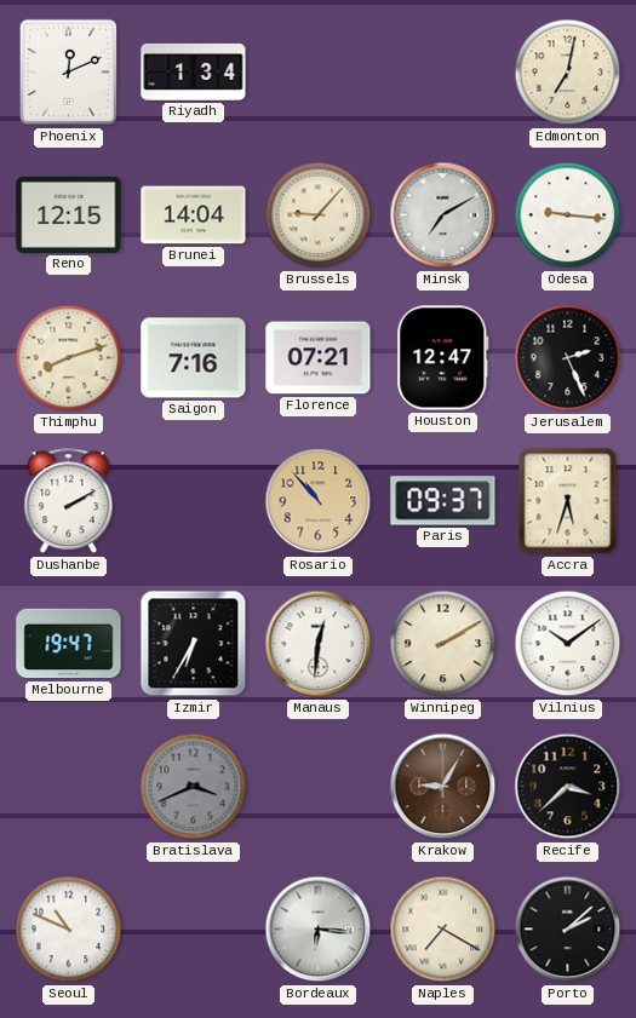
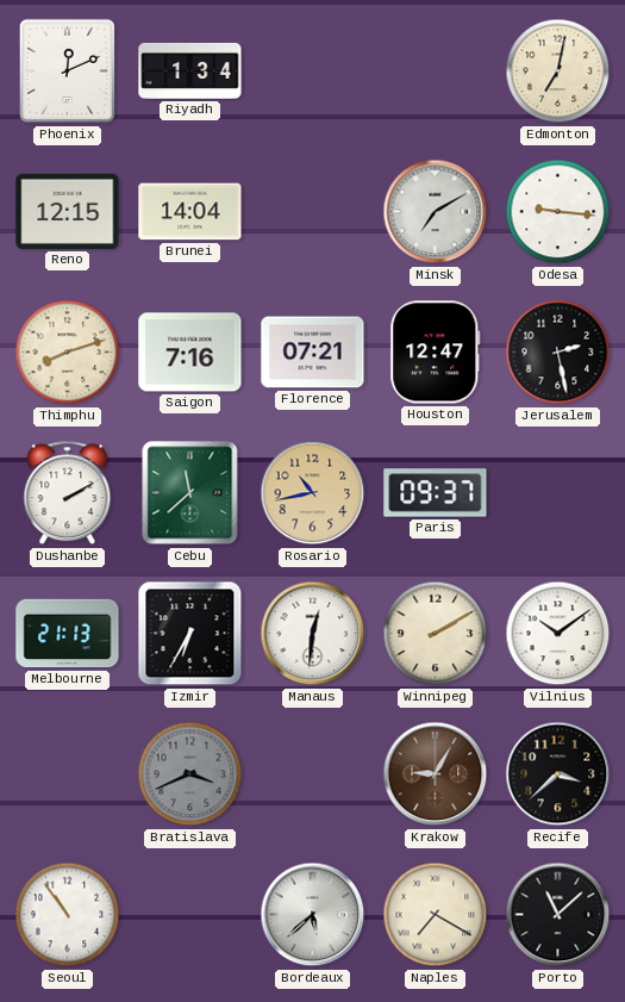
Brussels: 9:07 -> none (319, 215)
Jerusalem: 2:26 -> 2:28 (558, 353)
Cebu: none -> 11:38 (190, 493)
Rosario: 10:53 -> 10:43 (313, 493)
Accra: 5:33 -> none (568, 501)
Melbourne: 19:47 -> 21:13 (68, 634)
Seoul: 10:49 -> 10:54 (68, 915)
Bordeaux: 6:16 -> 5:38 (313, 915)
Porto: 2:08 -> 11:08 (558, 915)
